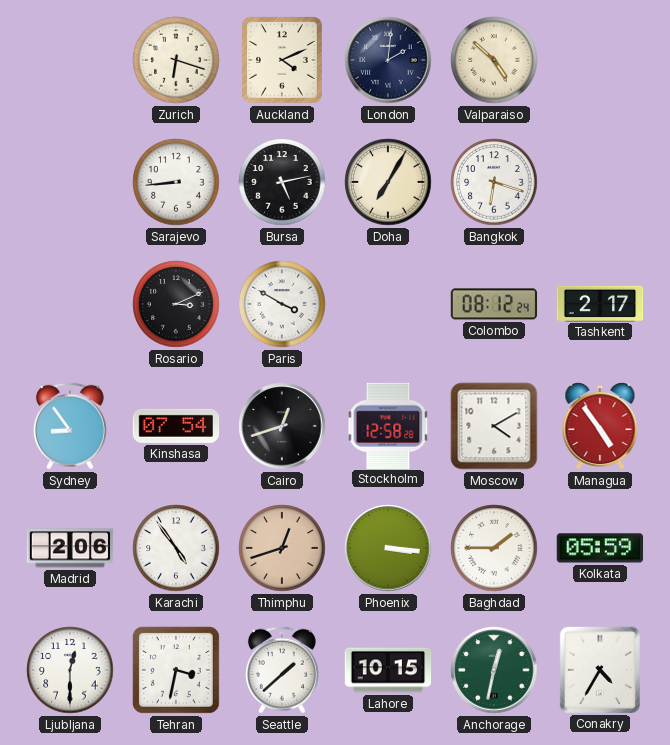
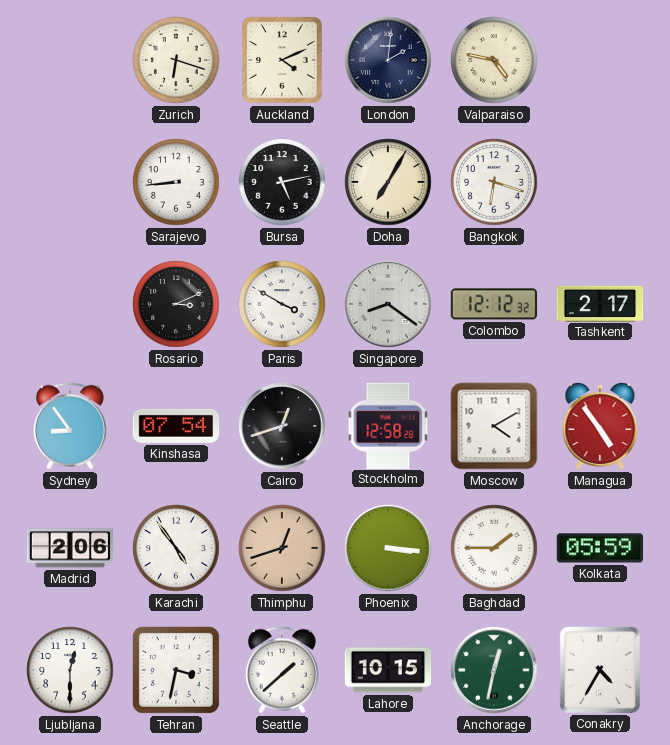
Valparaiso: 4:52 -> 4:47 (494, 60)
Singapore: none -> 8:21 (388, 304)
Colombo: 08:12 -> 12:12 (494, 304)
